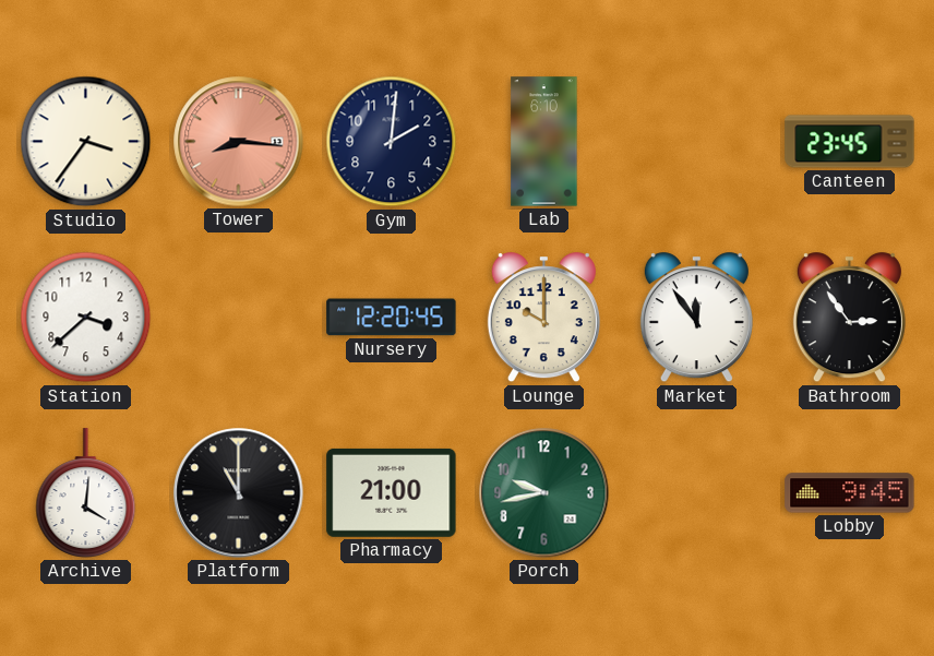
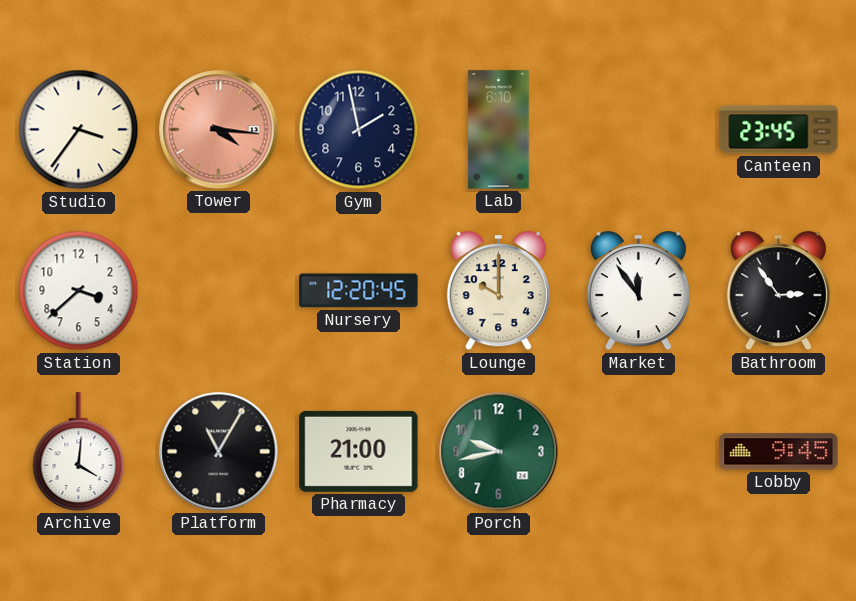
Tower: 8:16 -> 4:16 (219, 130)
Gym: 2:01 -> 1:58 (359, 130)
Platform: 11:00 -> 11:05 (219, 452)
